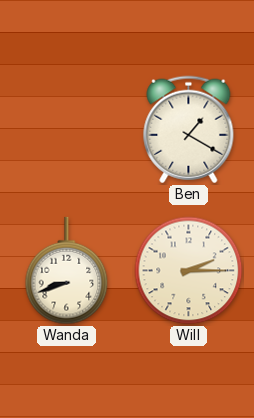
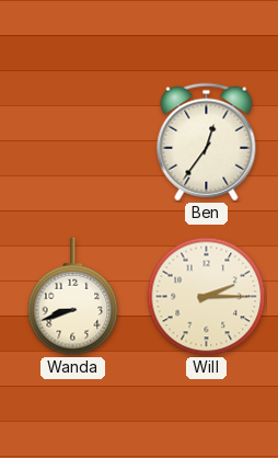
Ben: 1:20 -> 12:36 (207, 142)
